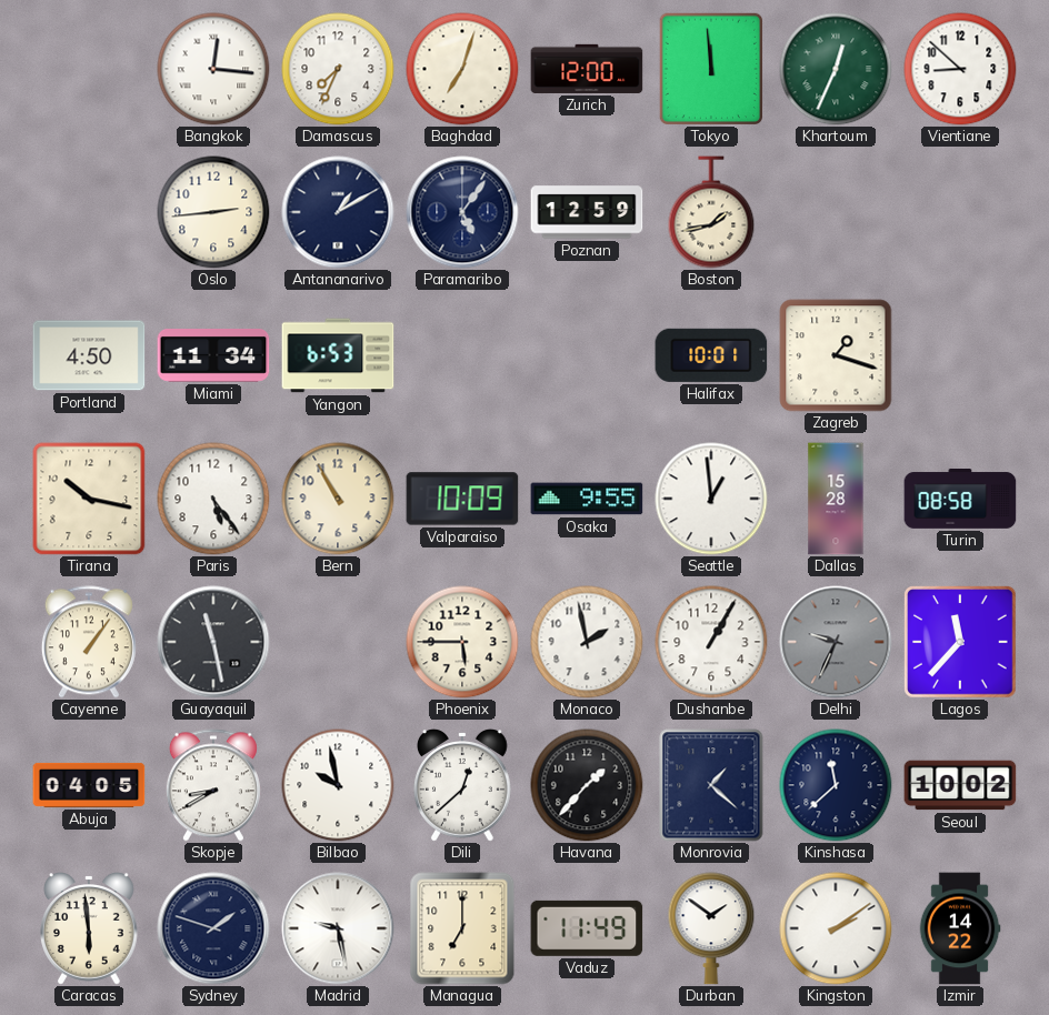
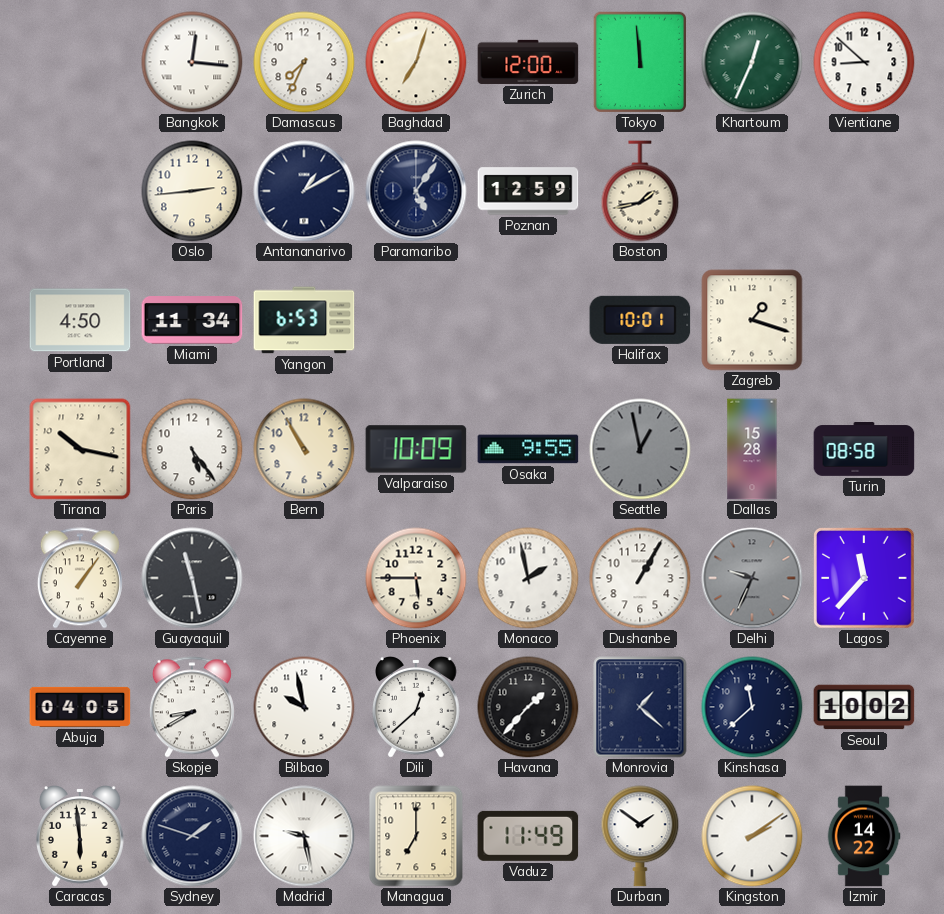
Seattle: 12:59 -> 12:58 (640, 449)
Seattle dial: white -> grey (640, 449)
